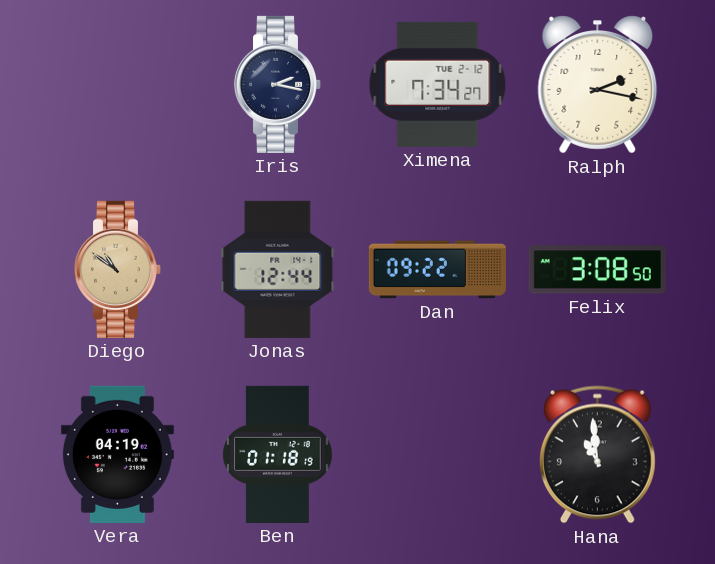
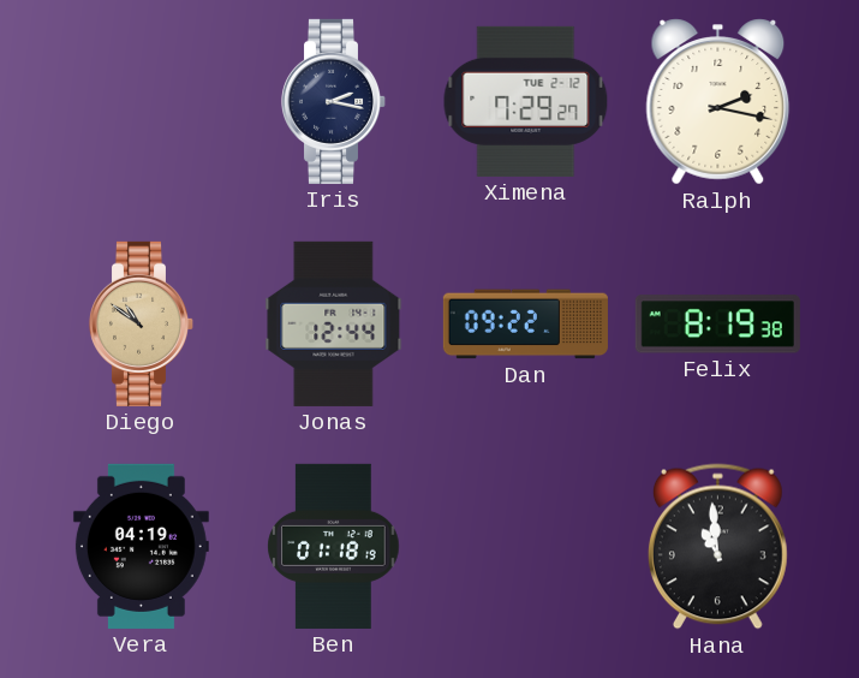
Ximena: 7:34 -> 7:29 (526, 101)
Felix: 3:08 -> 8:19 (717, 325)
